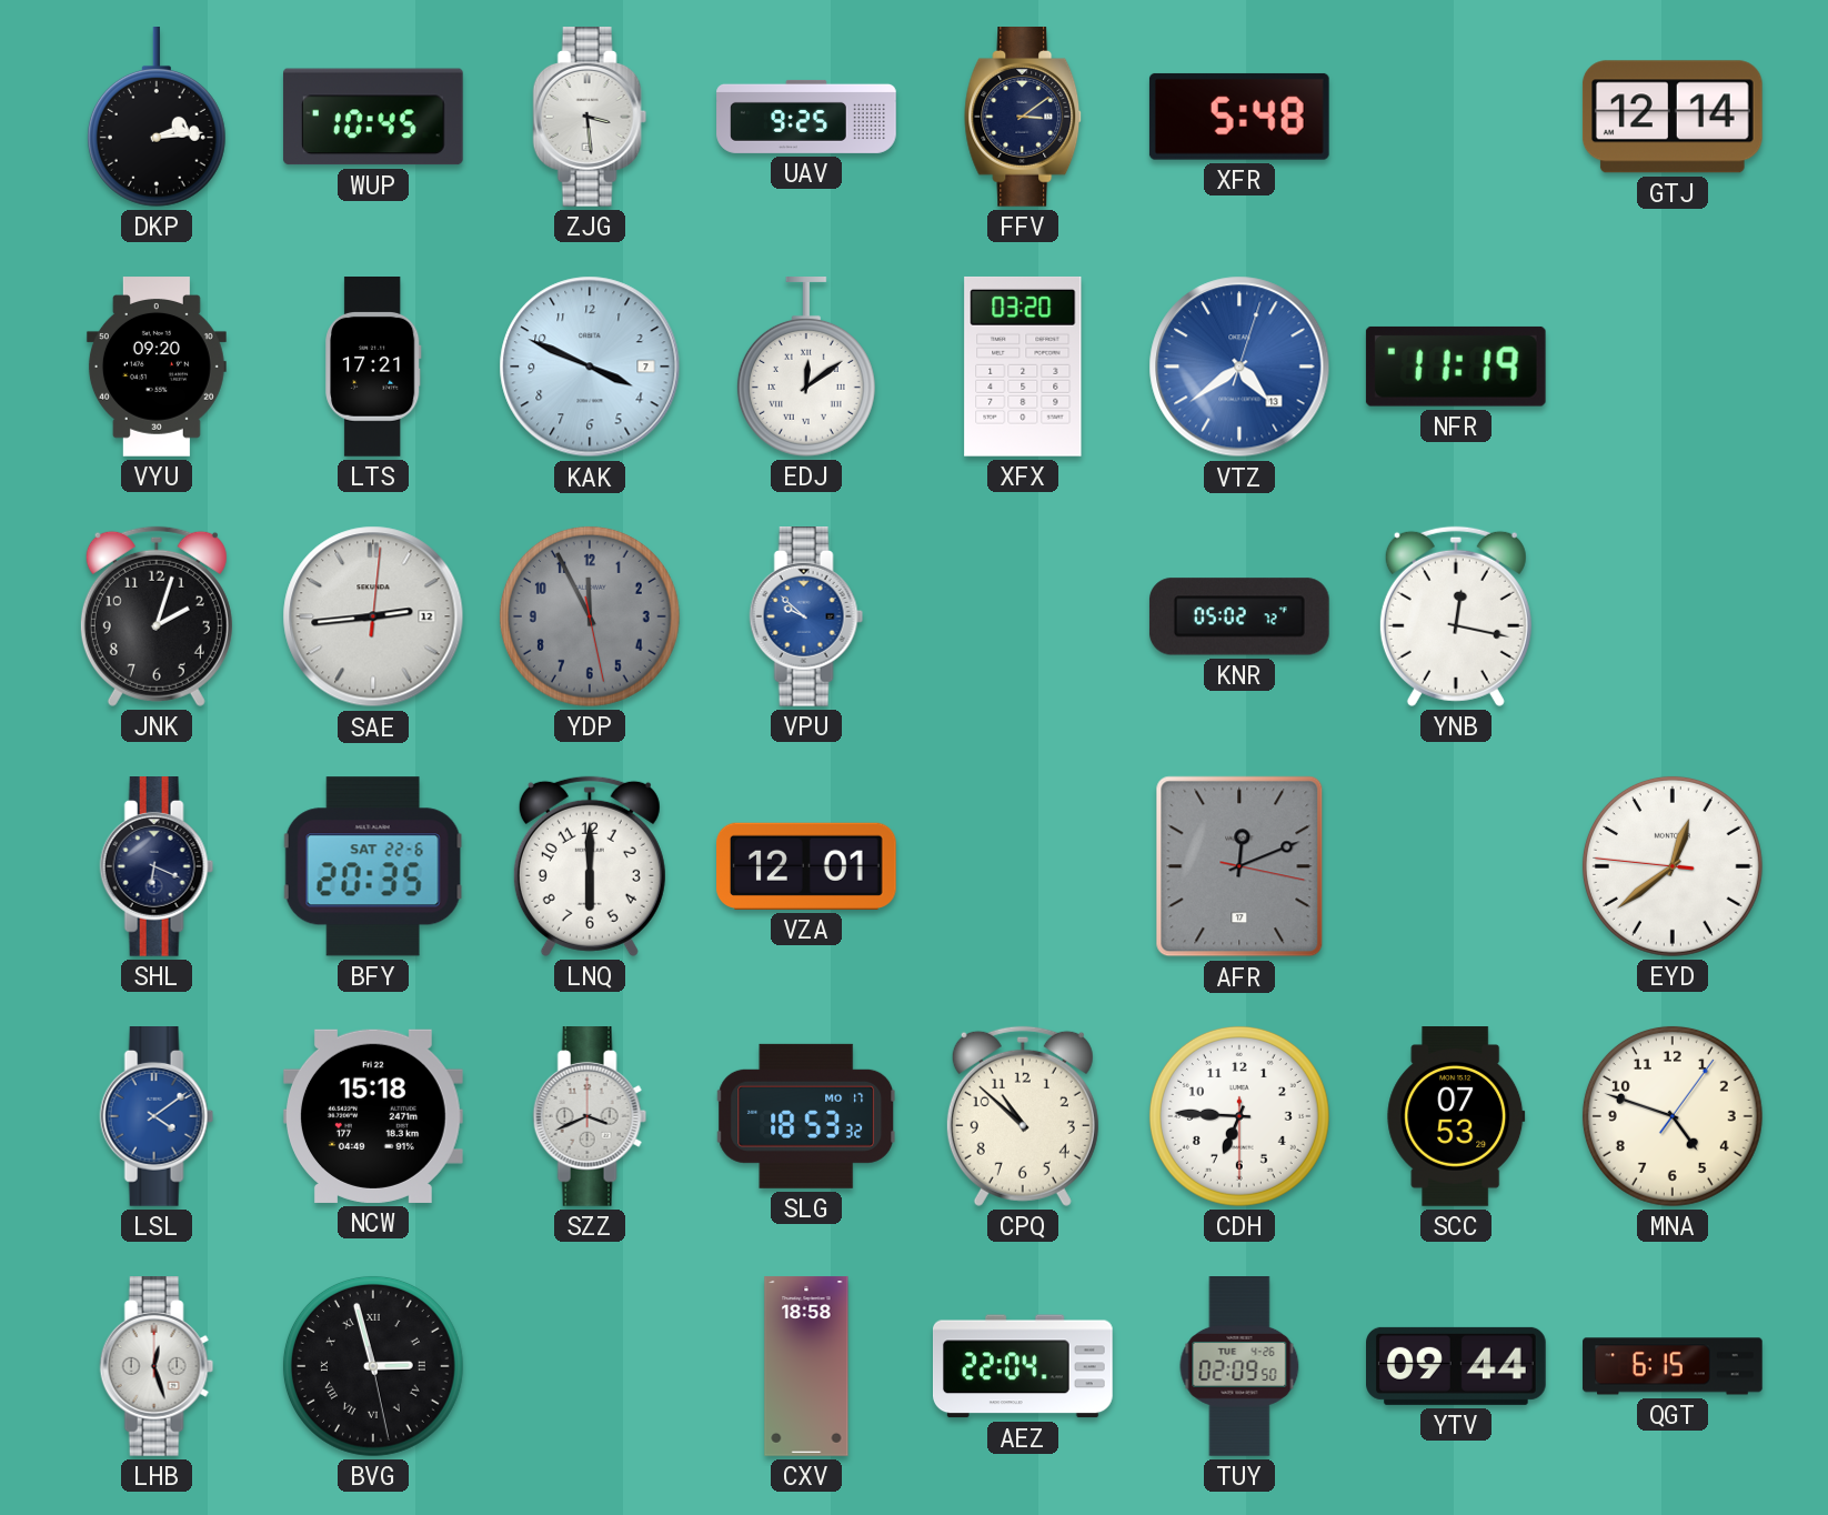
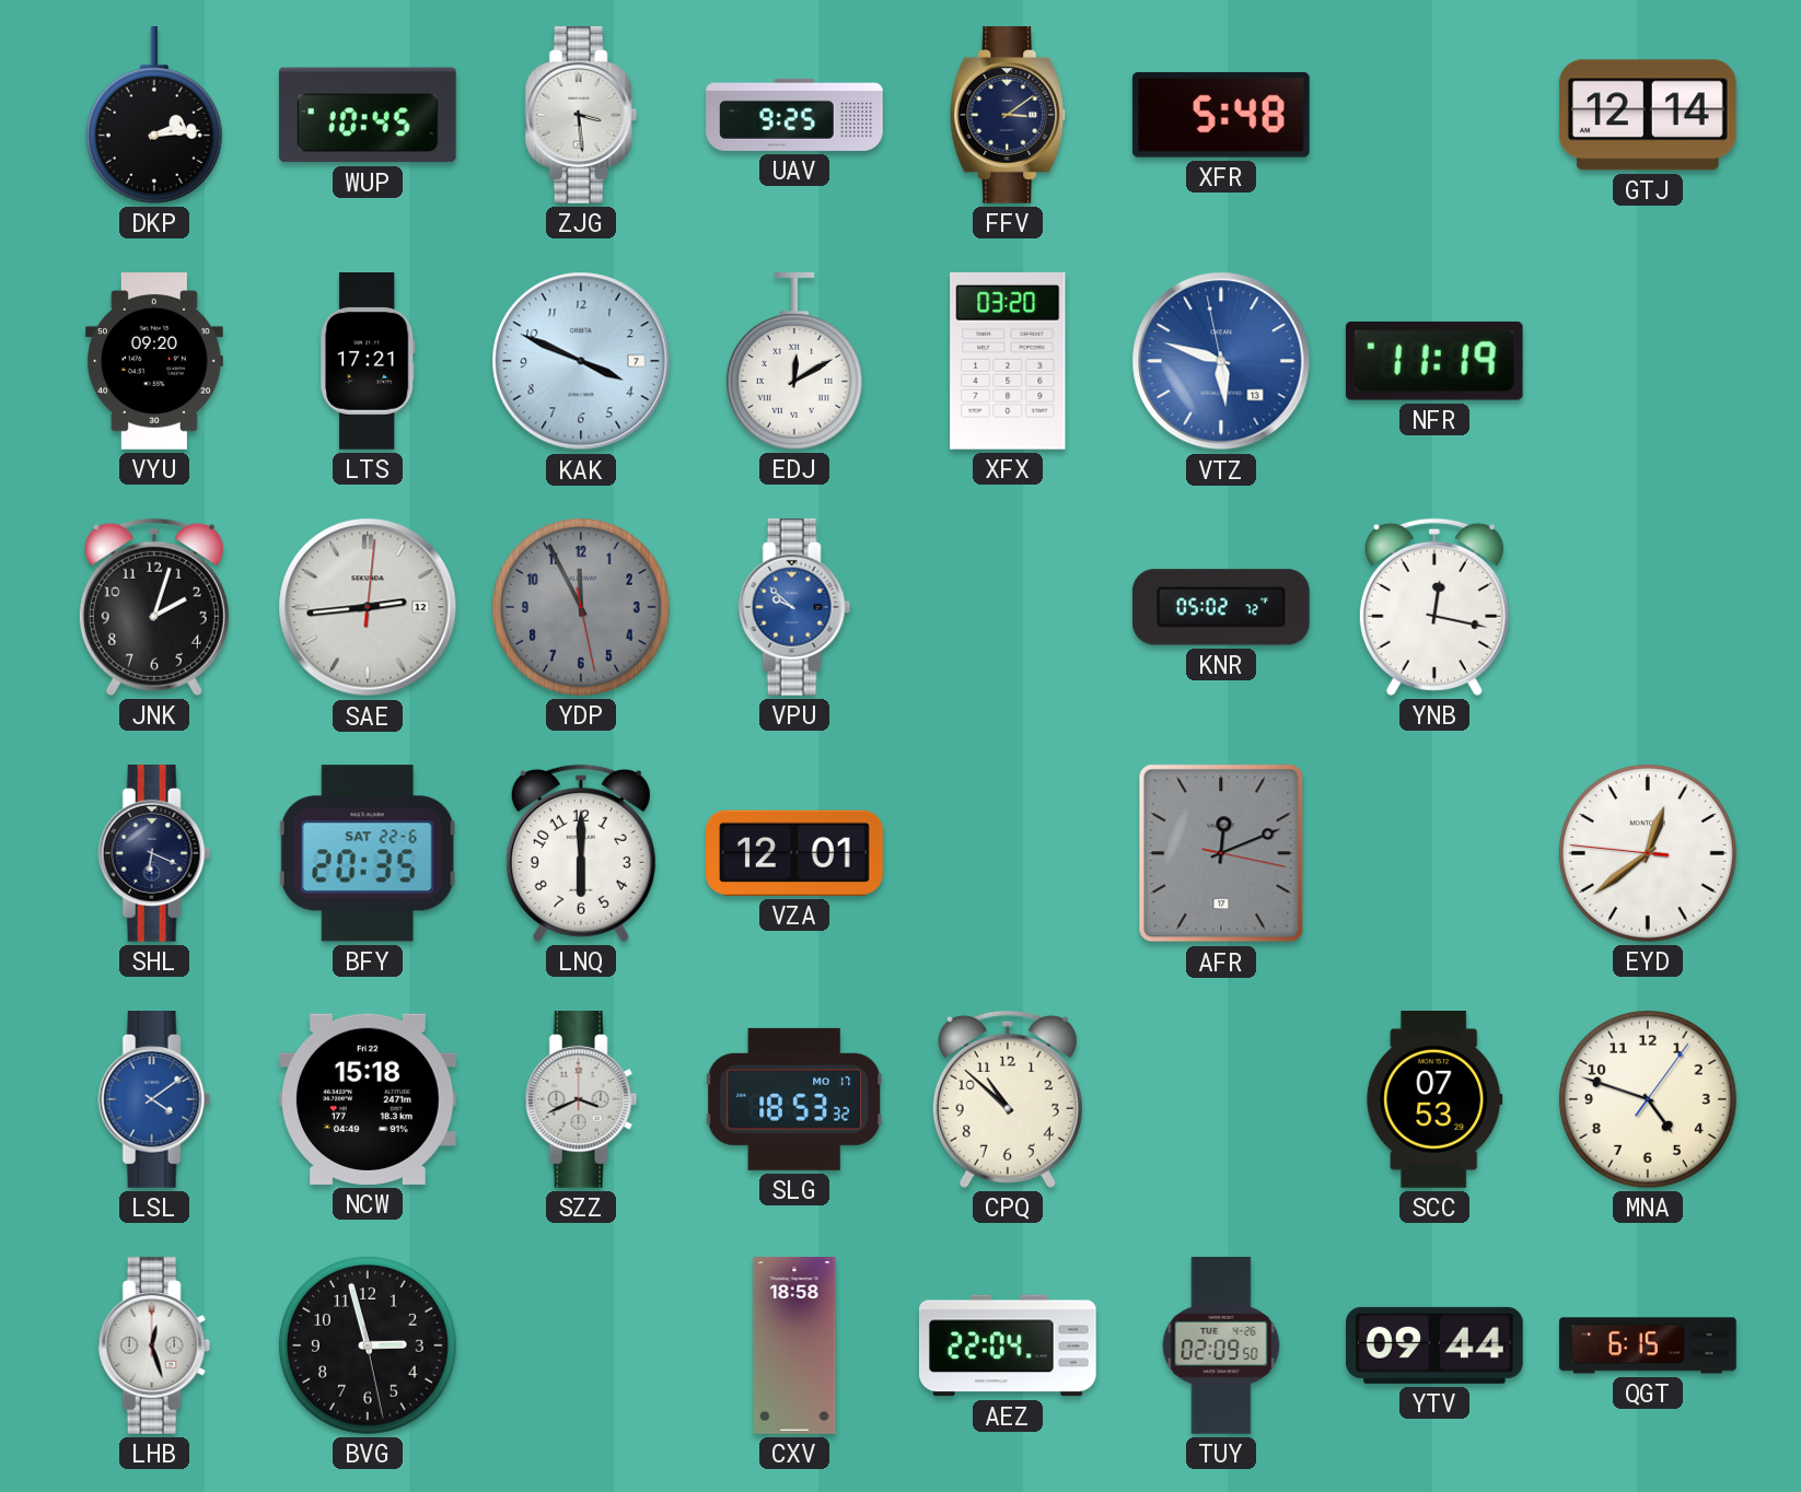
EDJ: 12:09 -> 12:10 (794, 362)
VTZ: 4:39 -> 5:47 (1221, 361)
CDH: 6:45 -> none (1239, 1116)
BVG numerals: Roman -> Arabic (368, 1345)
